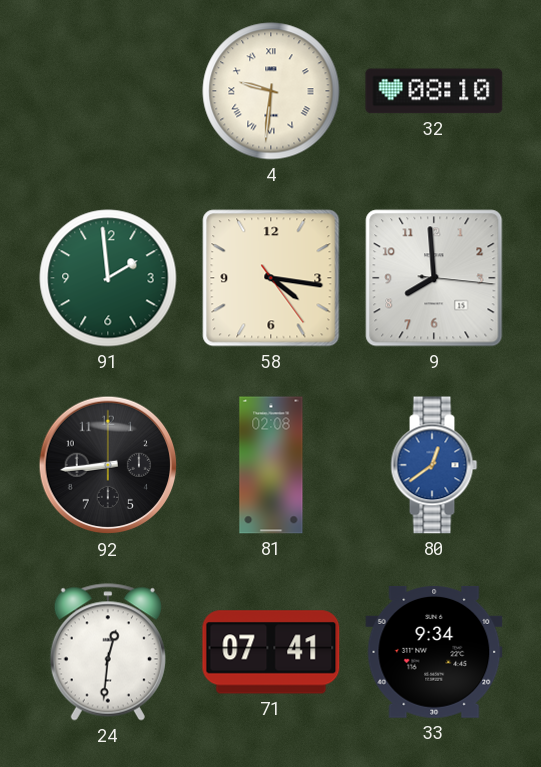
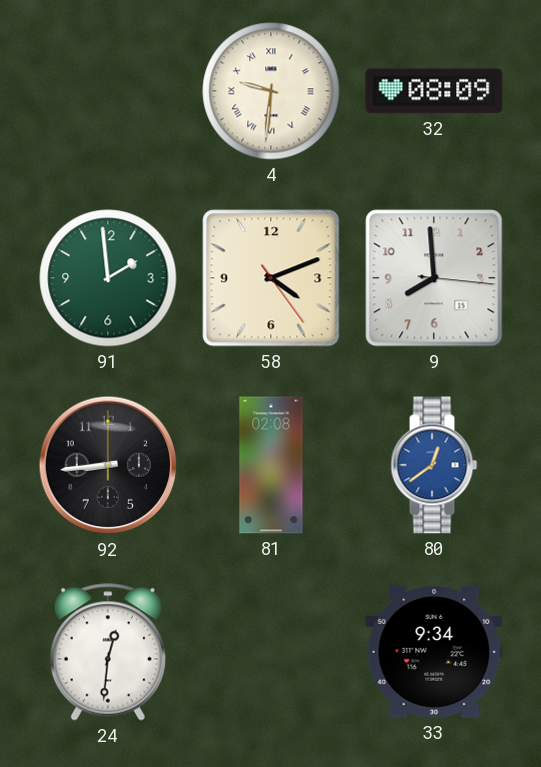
32: 08:10 -> 08:09 (434, 91)
58: 4:16 -> 4:11 (271, 278)
71: 07:41 -> none (271, 652)
